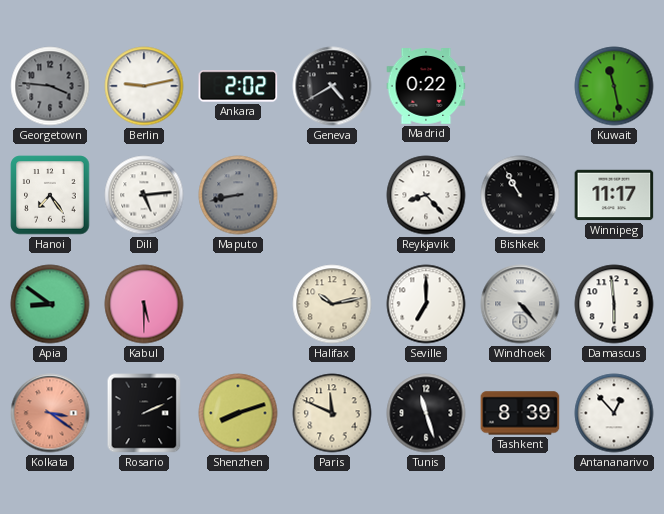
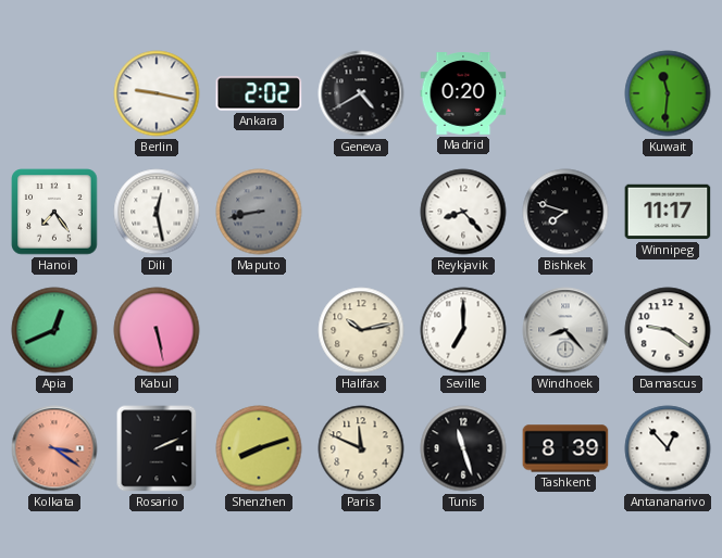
Georgetown: 3:46 -> none (50, 86)
Berlin: 9:13 -> 9:17 (157, 93)
Madrid: 0:22 -> 0:20 (463, 93)
Kuwait: 11:28 -> 11:31 (668, 93)
Dili: 5:14 -> 12:28 (157, 212)
Bishkek: 10:55 -> 7:48 (565, 212)
Apia: 8:51 -> 12:41 (54, 330)
Kabul: 5:30 -> 5:28 (157, 330)
Windhoek: 4:23 -> 8:23 (565, 330)
Damascus: 5:59 -> 9:21 (668, 330)
